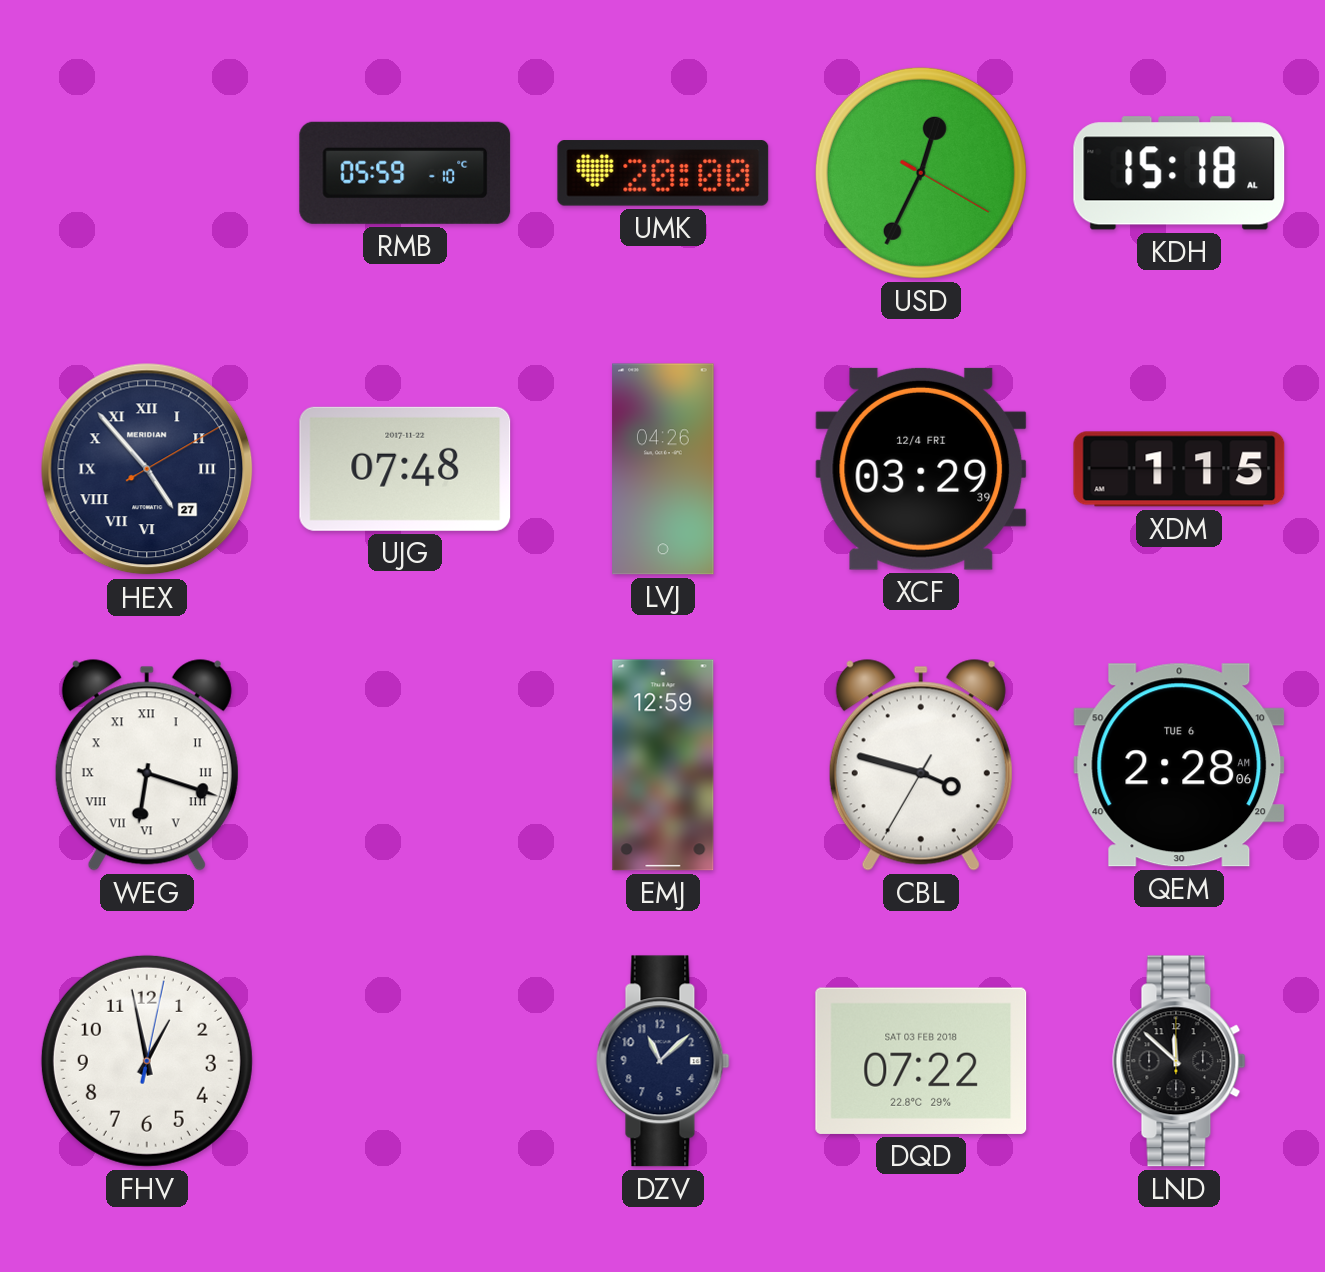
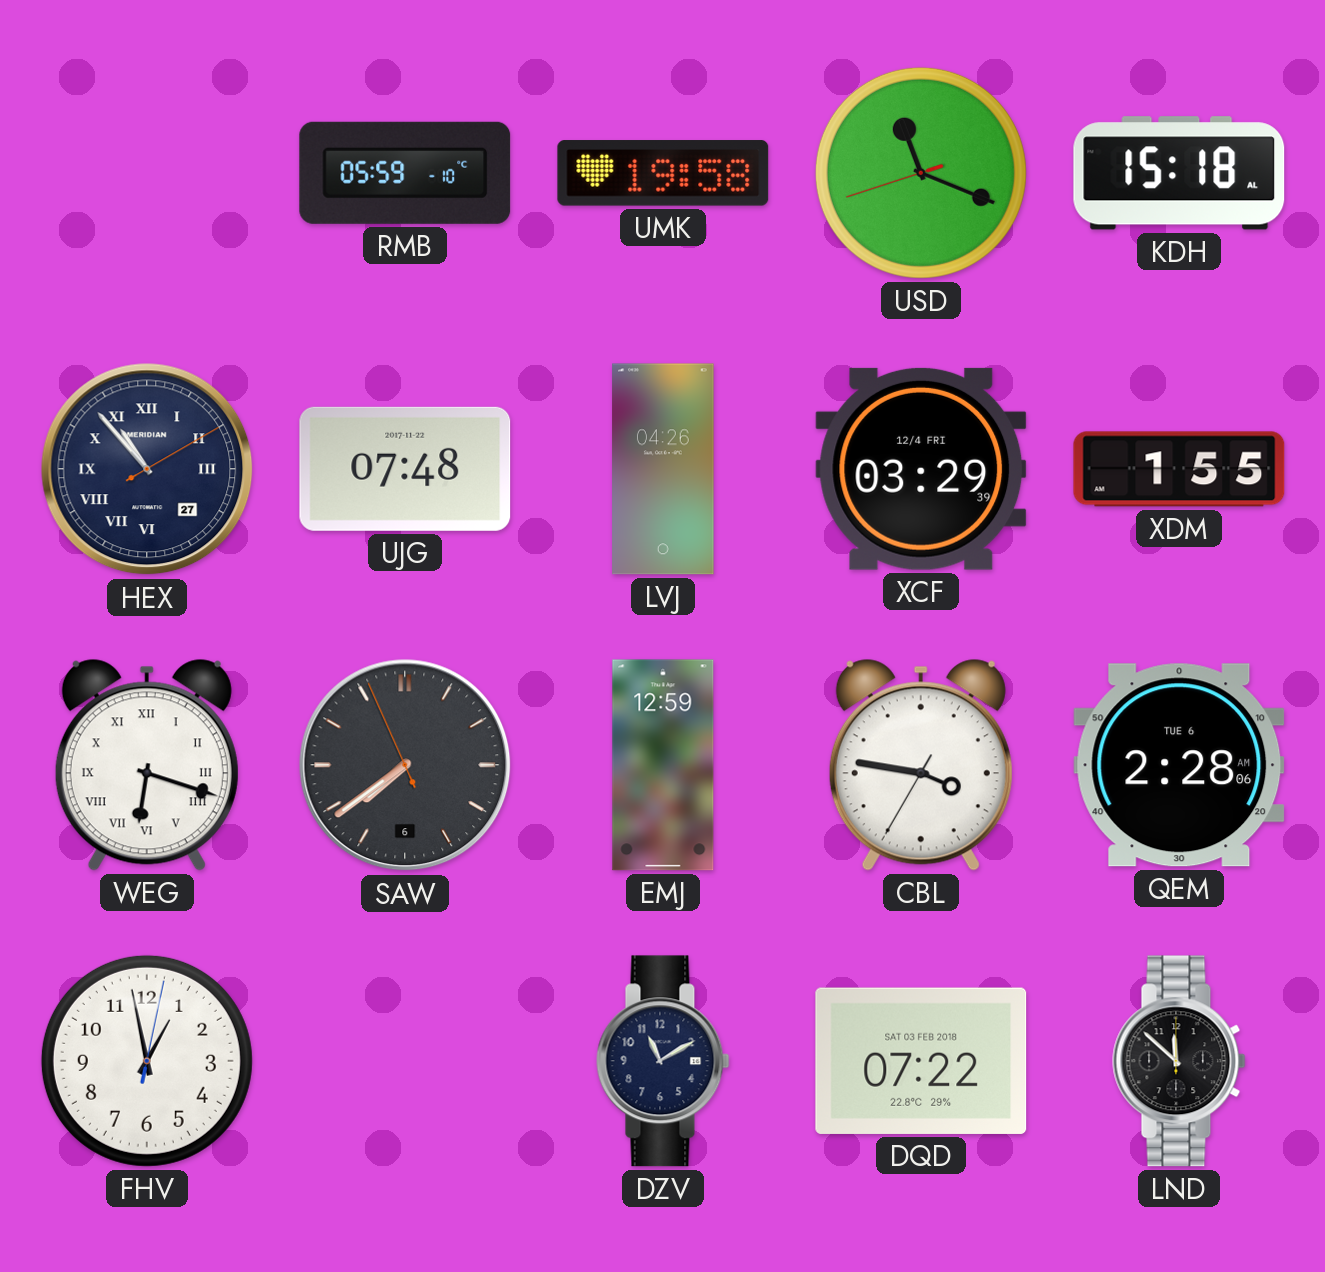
UMK: 20:00 -> 19:58 (663, 173)
USD: 12:34 -> 11:18 (921, 173)
HEX: 4:53 -> 10:53 (147, 469)
XDM: 1:15 -> 1:55 (1179, 469)
SAW: none -> 7:38 (405, 765)
CBL: 3:47 -> 3:46 (921, 765)
DZV: 11:08 -> 11:10 (663, 1061)
